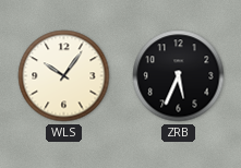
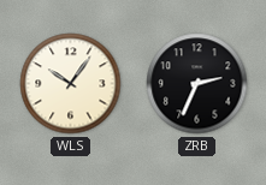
ZRB: 5:34 -> 2:34 (197, 84)
